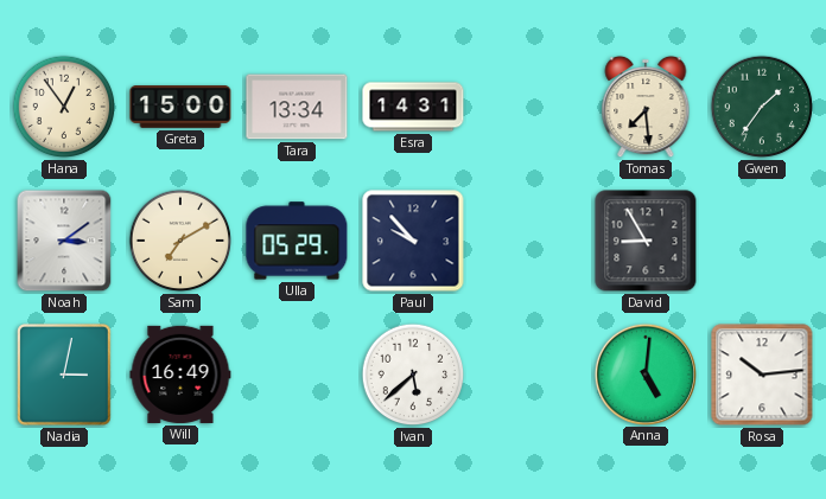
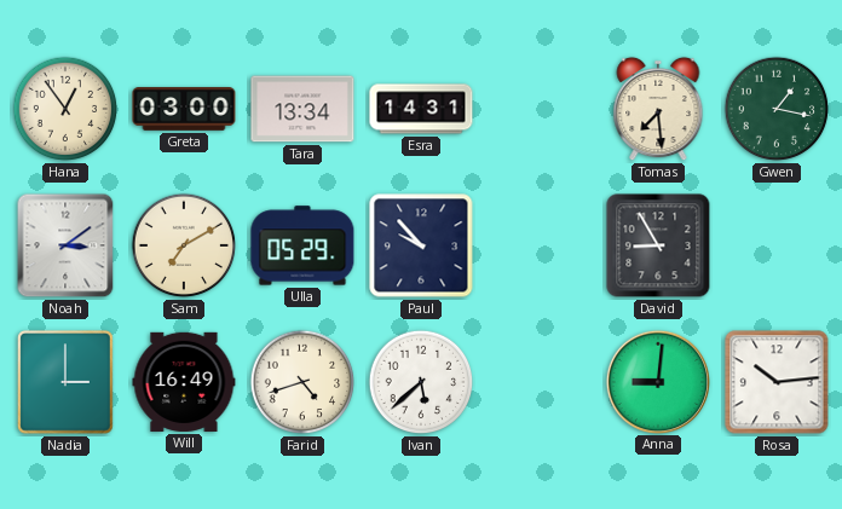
Greta: 15:00 -> 03:00 (184, 109)
Gwen: 1:36 -> 1:17 (777, 109)
Nadia: 3:02 -> 3:00 (67, 382)
Farid: none -> 4:42 (302, 382)
Anna: 5:01 -> 9:01 (657, 381)
